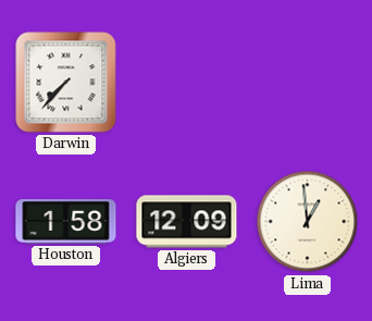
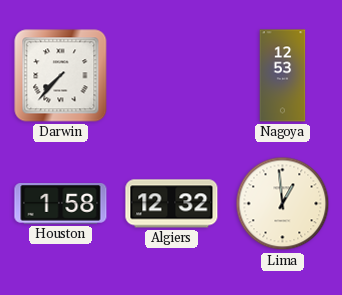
Nagoya: none -> 12:53 (283, 76)
Algiers: 12:09 -> 12:32 (172, 204)
